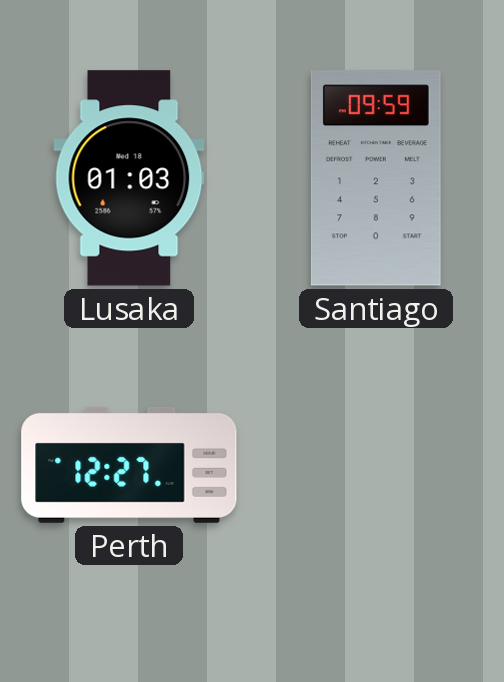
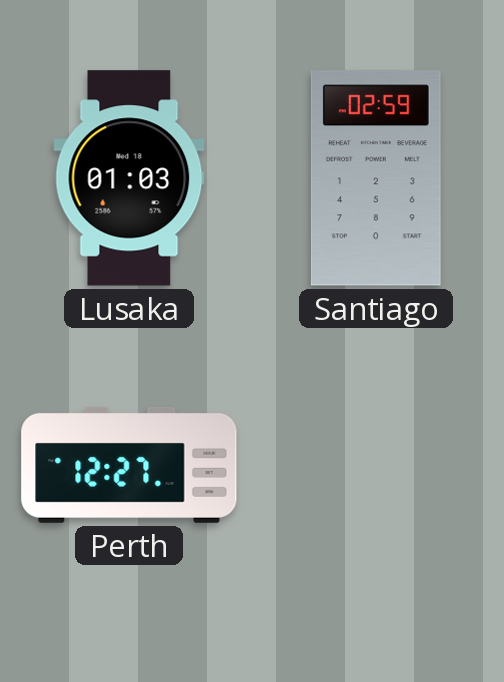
Santiago: 09:59 -> 02:59 (376, 178)
